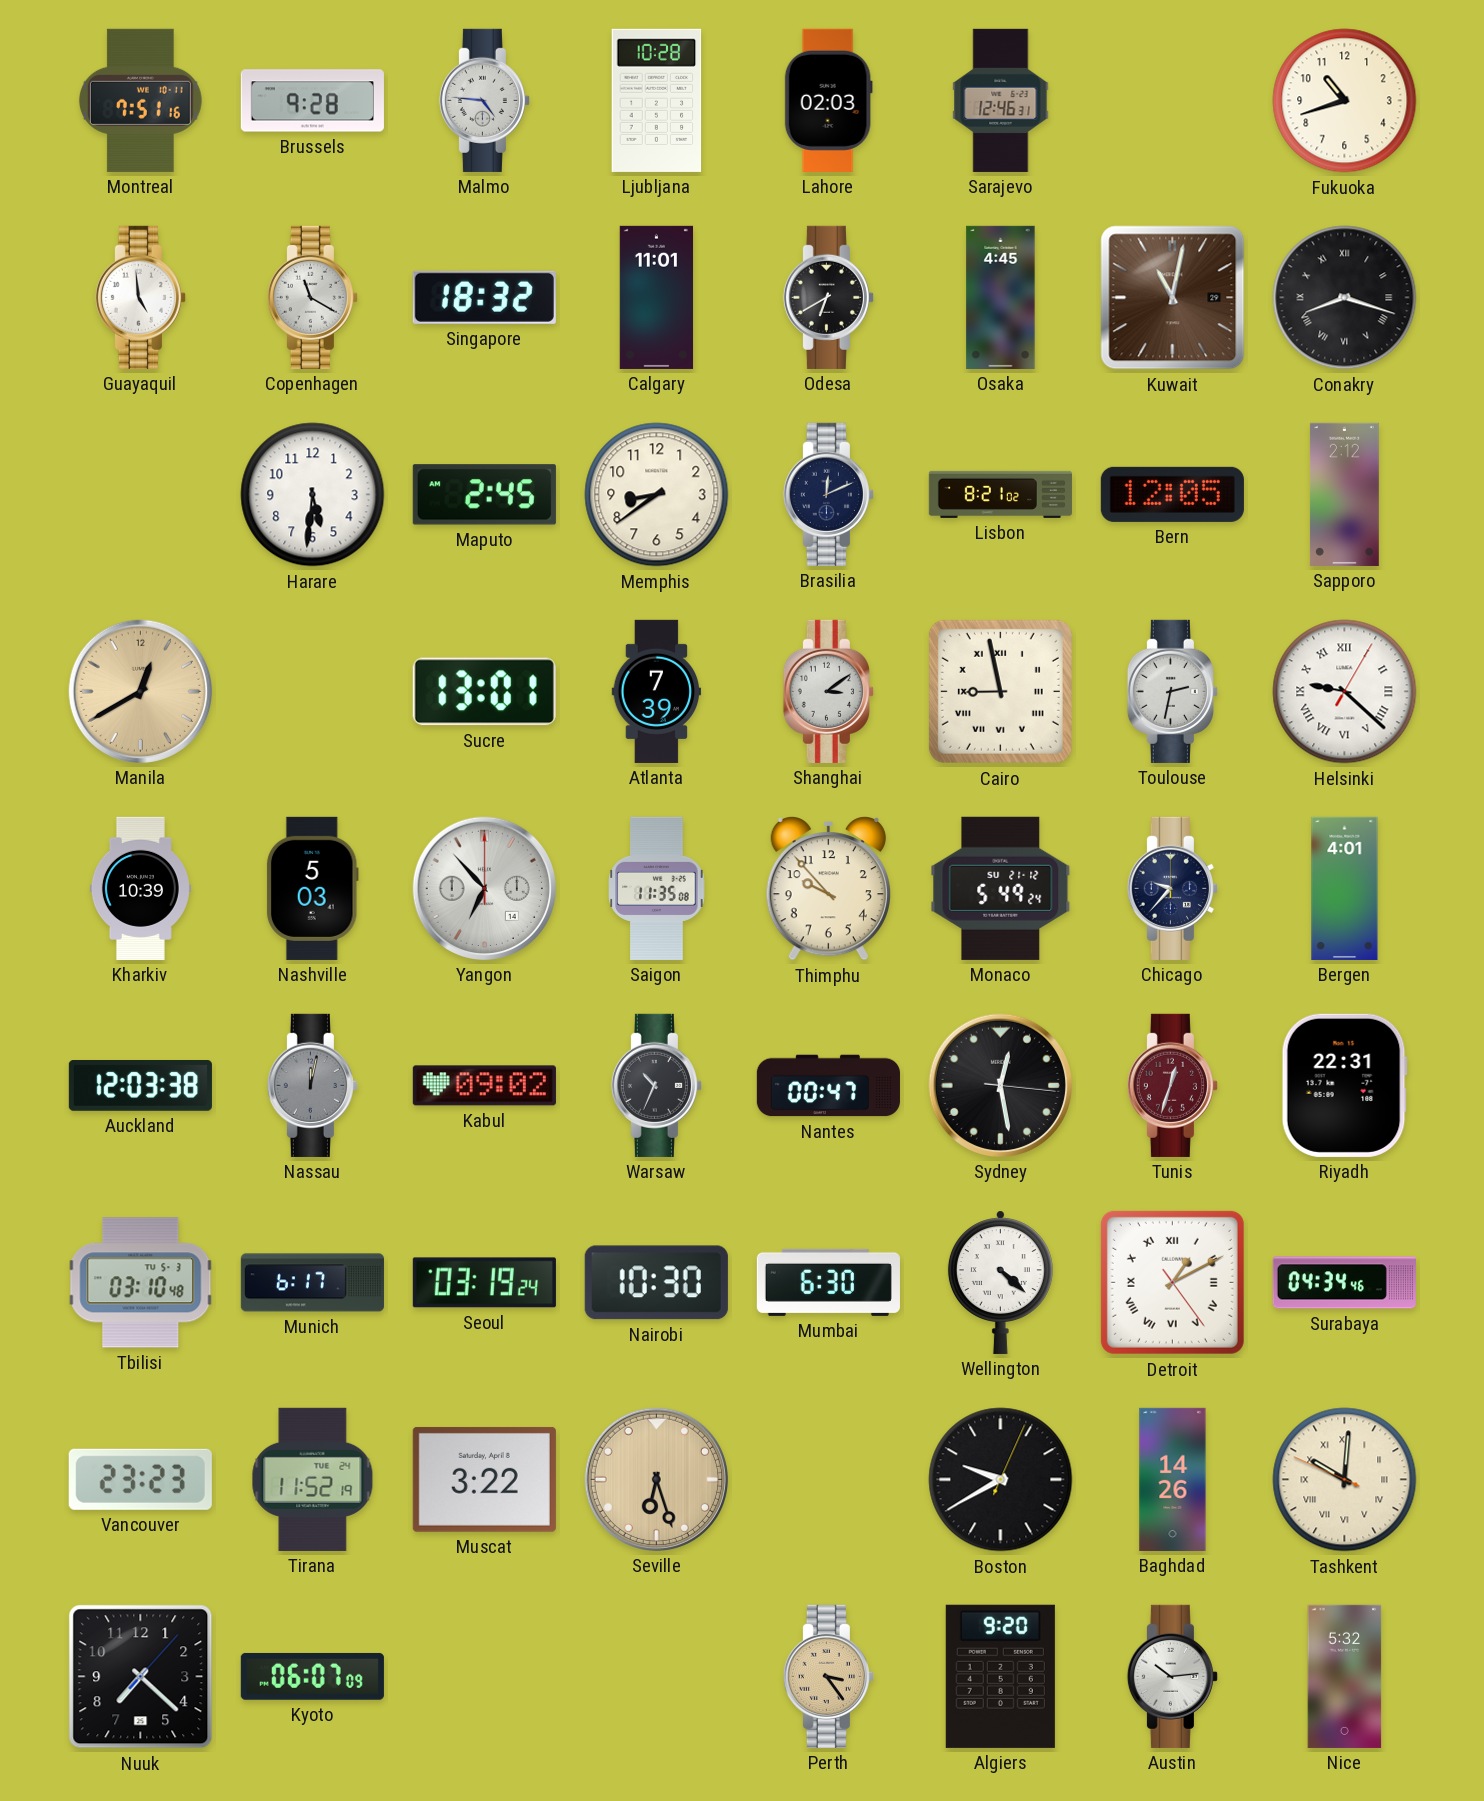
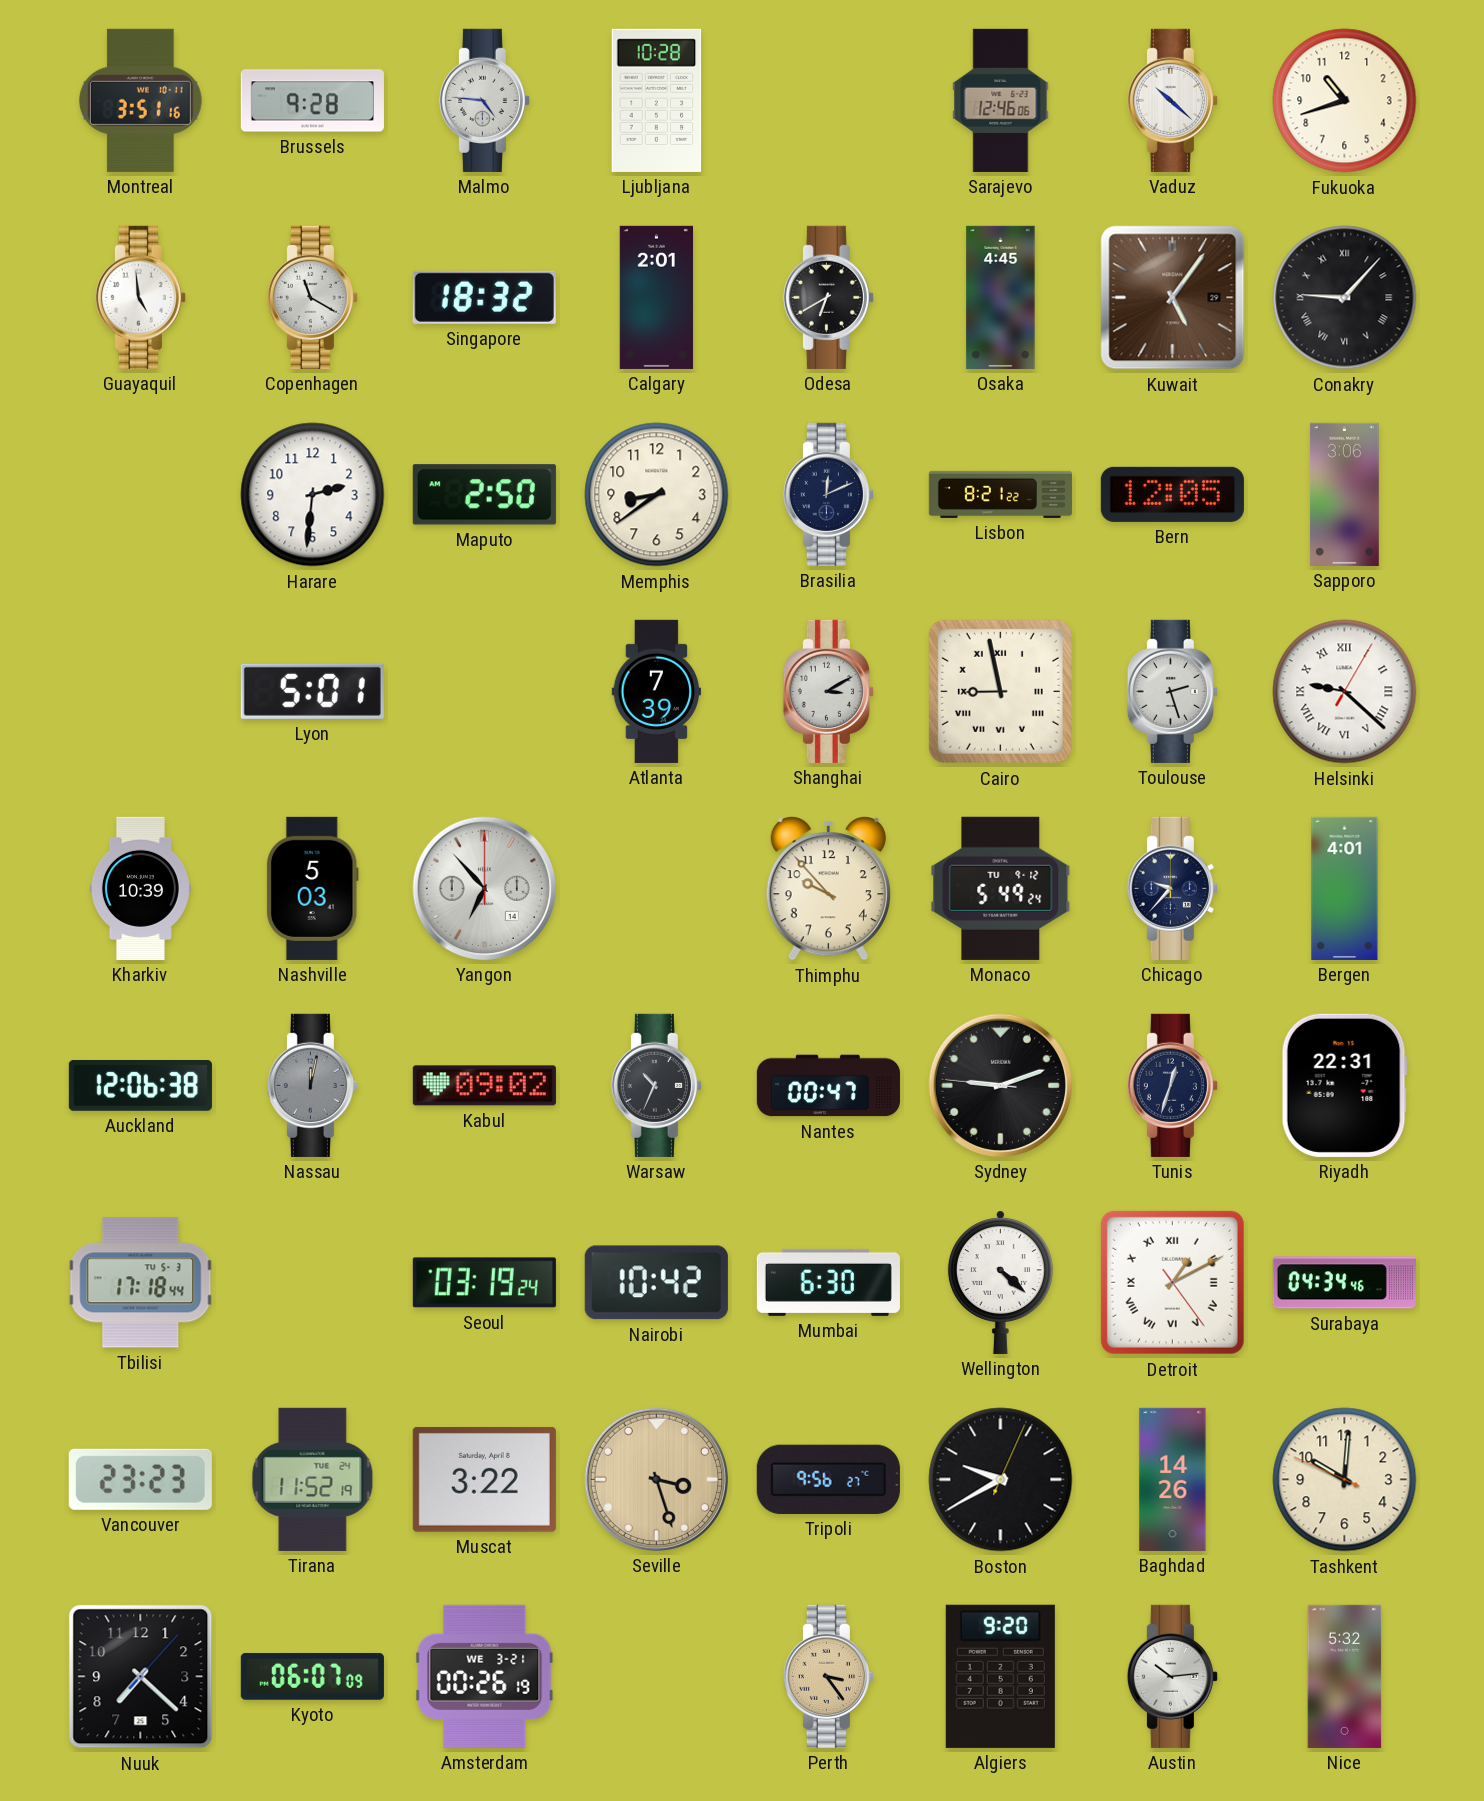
Montreal: 7:51 -> 3:51 (140, 100)
Lahore: 02:03 -> none (828, 100)
Sarajevo: 12:46:31 -> 12:46:06 (1001, 100)
Vaduz: none -> 10:22 (1172, 100)
Calgary: 11:01 -> 2:01 (657, 297)
Kuwait: 11:02 -> 5:06 (1173, 298)
Conakry: 8:18 -> 9:07 (1345, 298)
Harare: 5:31 -> 2:31 (313, 495)
Maputo: 2:45 -> 2:50 (484, 495)
Lisbon: 8:21:02 -> 8:21:22 (1000, 494)
Sapporo: 2:12 -> 3:06 (1344, 494)
Manila: 12:40 -> none (140, 691)
Lyon: none -> 5:01 (312, 691)
Sucre: 13:01 -> none (484, 692)
Shanghai: 3:09 -> 3:10 (828, 691)
Toulouse: 2:32 -> 2:27 (1172, 691)
Saigon: 11:35 -> none (657, 888)
Monaco date: SU 21-12 -> TU 9-12 (1001, 888)
Auckland: 12:03 -> 12:06 (140, 1086)
Sydney: 12:28 -> 9:11 (1000, 1085)
Tunis dial: burgundy -> navy (1172, 1085)
Tbilisi: 03:10 -> 17:18 (141, 1283)
Munich: 6:17 -> none (312, 1283)
Nairobi: 10:30 -> 10:42 (656, 1283)
Seville: 6:27 -> 3:27 (656, 1479)
Tripoli: none -> 9:56 (828, 1479)
Tashkent numerals: Roman -> Arabic (1345, 1480)
Amsterdam: none -> 00:26 (485, 1676)
